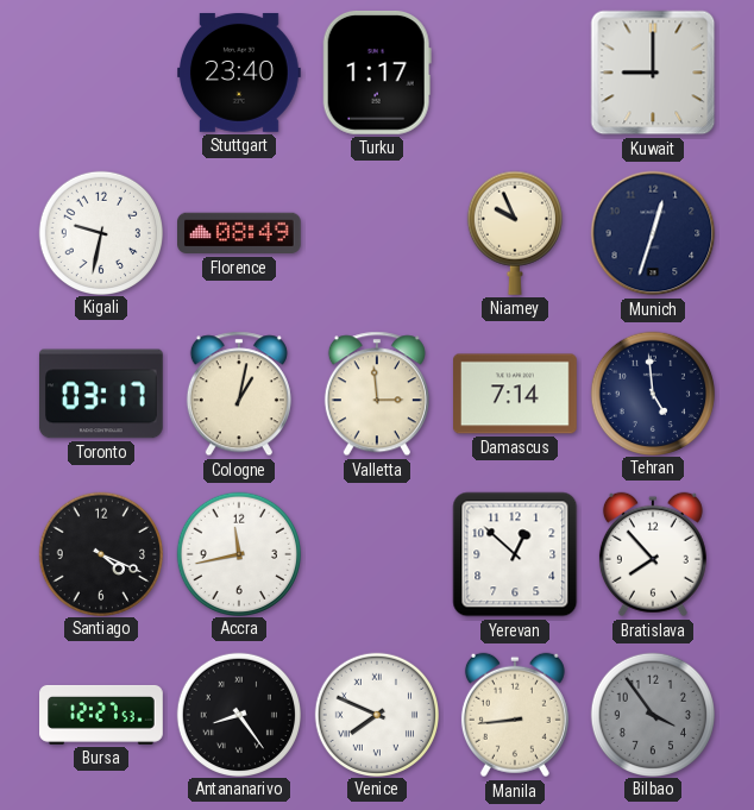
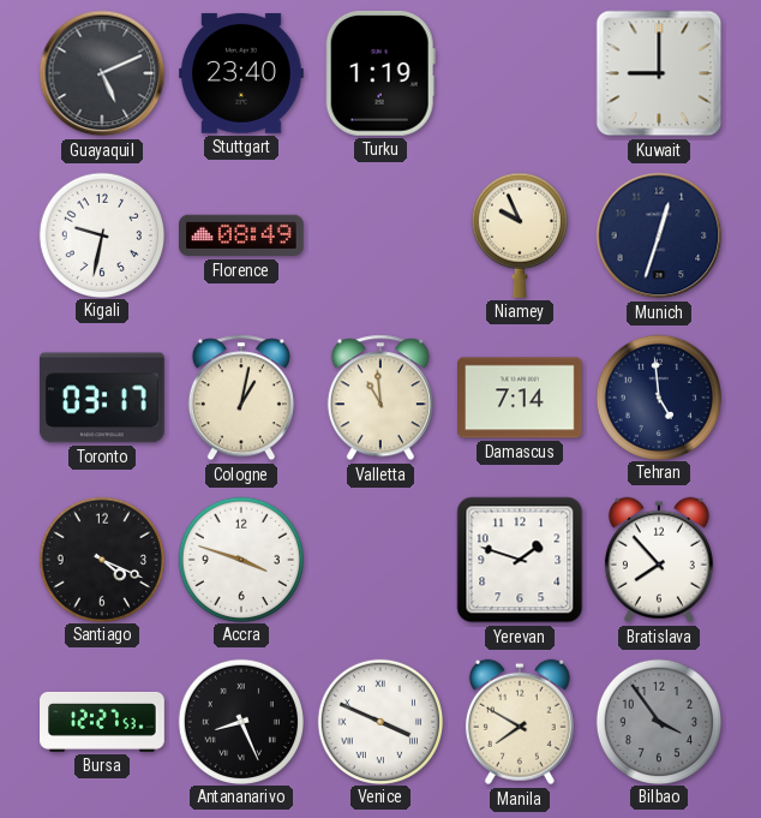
Guayaquil: none -> 5:11 (102, 73)
Turku: 1:17 -> 1:19 (380, 73)
Valletta: 2:59 -> 10:59 (380, 398)
Accra: 11:43 -> 3:48 (240, 559)
Yerevan: 12:52 -> 1:48 (520, 560)
Antananarivo: 8:24 -> 8:26 (240, 721)
Venice: 7:49 -> 3:49 (379, 721)
Manila: 8:44 -> 7:50 (520, 722)
